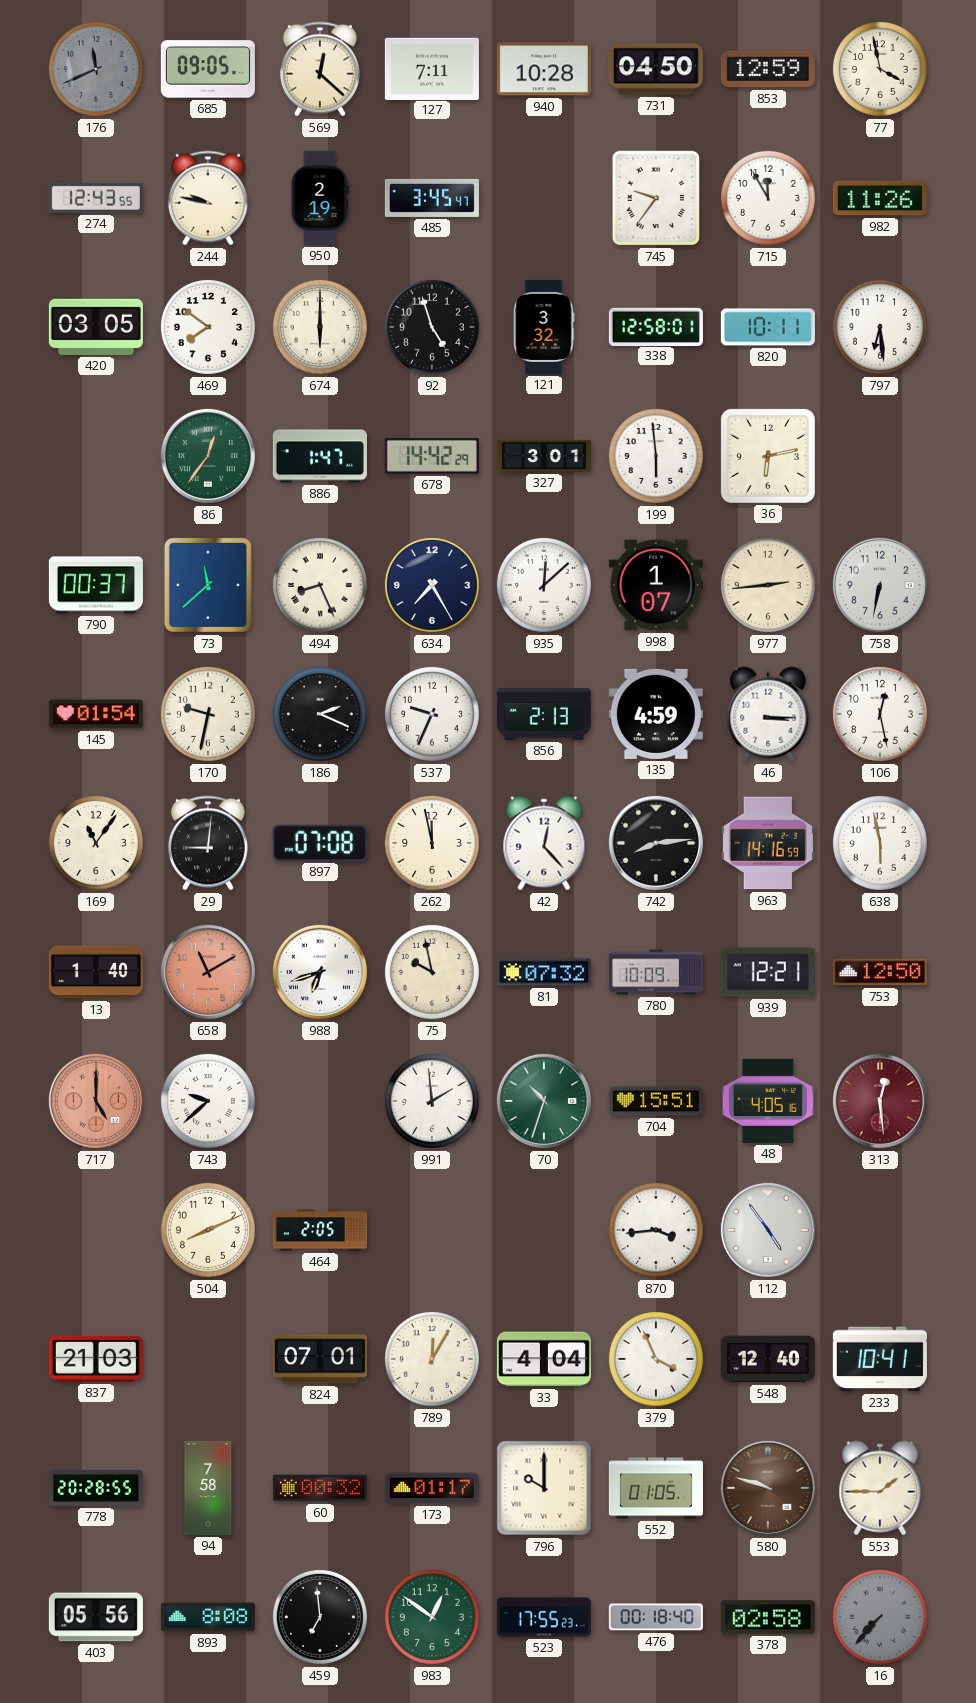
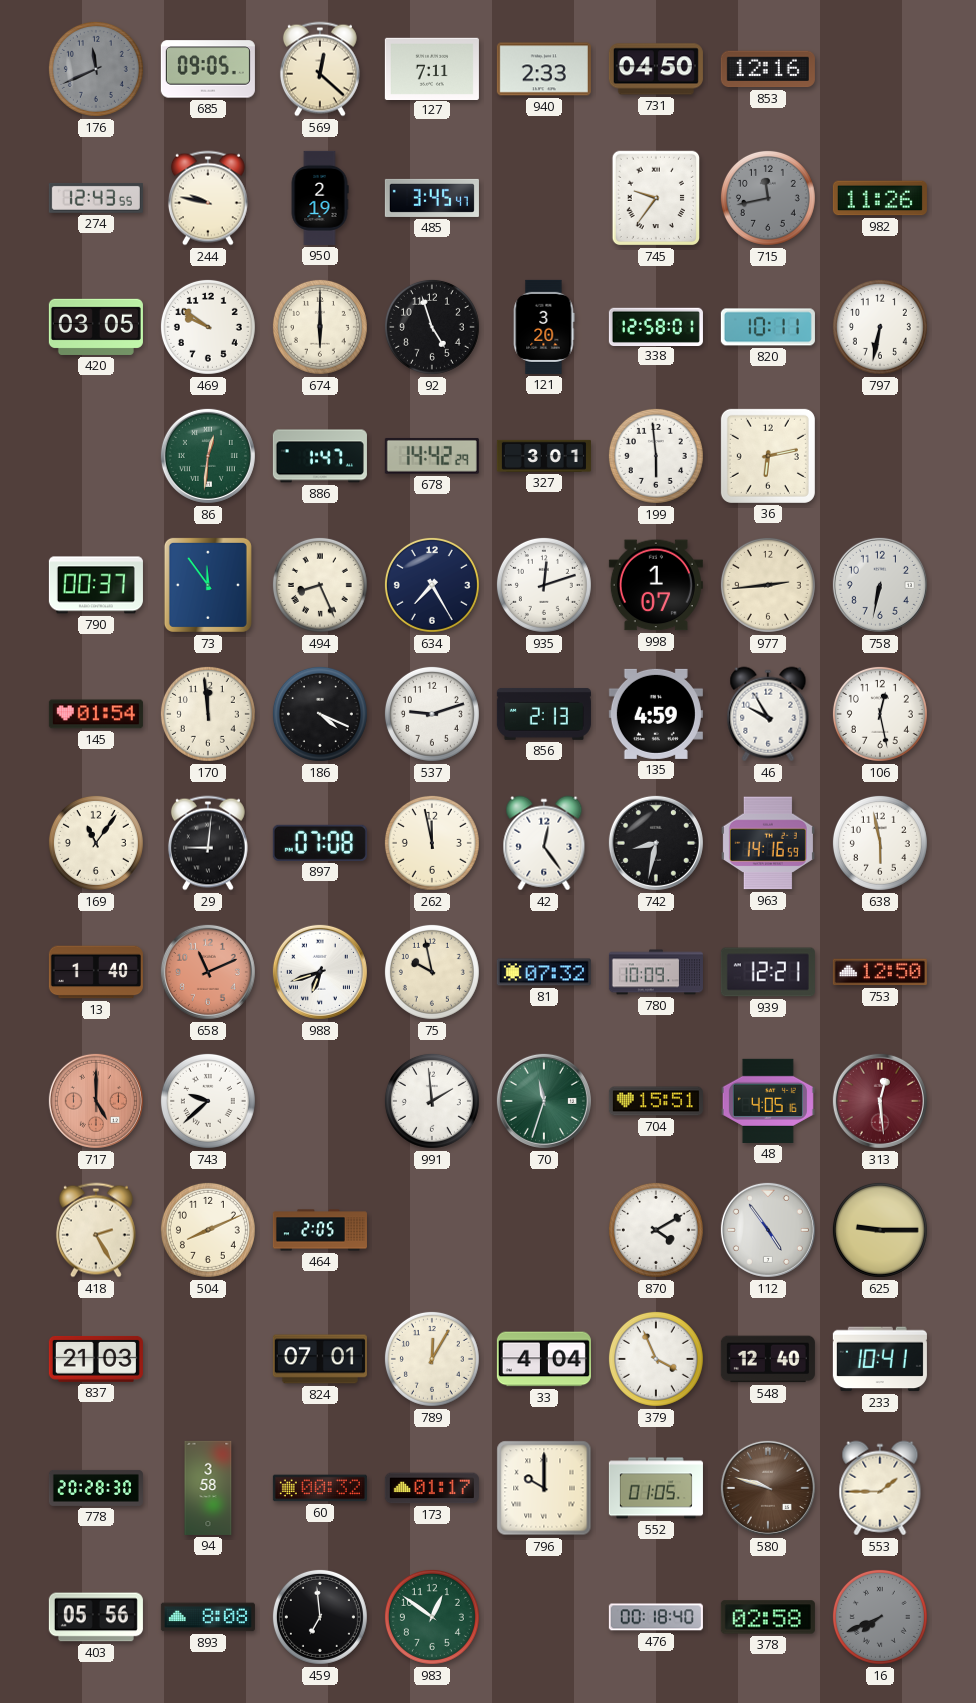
940: 10:28 -> 2:33 (544, 69)
853: 12:59 -> 12:16 (768, 69)
77: 3:58 -> none (880, 69)
715: 11:55 -> 11:43 (768, 198)
715 dial: white -> grey (768, 198)
469: 7:51 -> 9:51 (208, 327)
121: 3:32 -> 3:20 (544, 327)
797: 6:29 -> 6:32 (880, 327)
86: 12:36 -> 12:31 (208, 456)
73: 11:38 -> 11:54 (208, 585)
935: 12:08 -> 12:12 (544, 585)
170: 9:32 -> 11:59 (208, 714)
186: 2:19 -> 4:19 (320, 714)
537: 9:34 -> 9:12 (432, 714)
46: 3:15 -> 9:55 (768, 714)
42: 12:23 -> 12:24 (544, 843)
742: 8:14 -> 8:32 (656, 843)
658: 11:10 -> 11:11 (208, 972)
70: 10:33 -> 11:33 (544, 1101)
418: none -> 2:25 (96, 1230)
870: 3:44 -> 4:10 (656, 1230)
625: none -> 9:15 (880, 1230)
778: 20:28:55 -> 20:28:30 (96, 1488)
94: 7:58 -> 3:58 (208, 1488)
523: 17:55 -> none (544, 1617)
16: 7:37 -> 7:41 (880, 1617)
